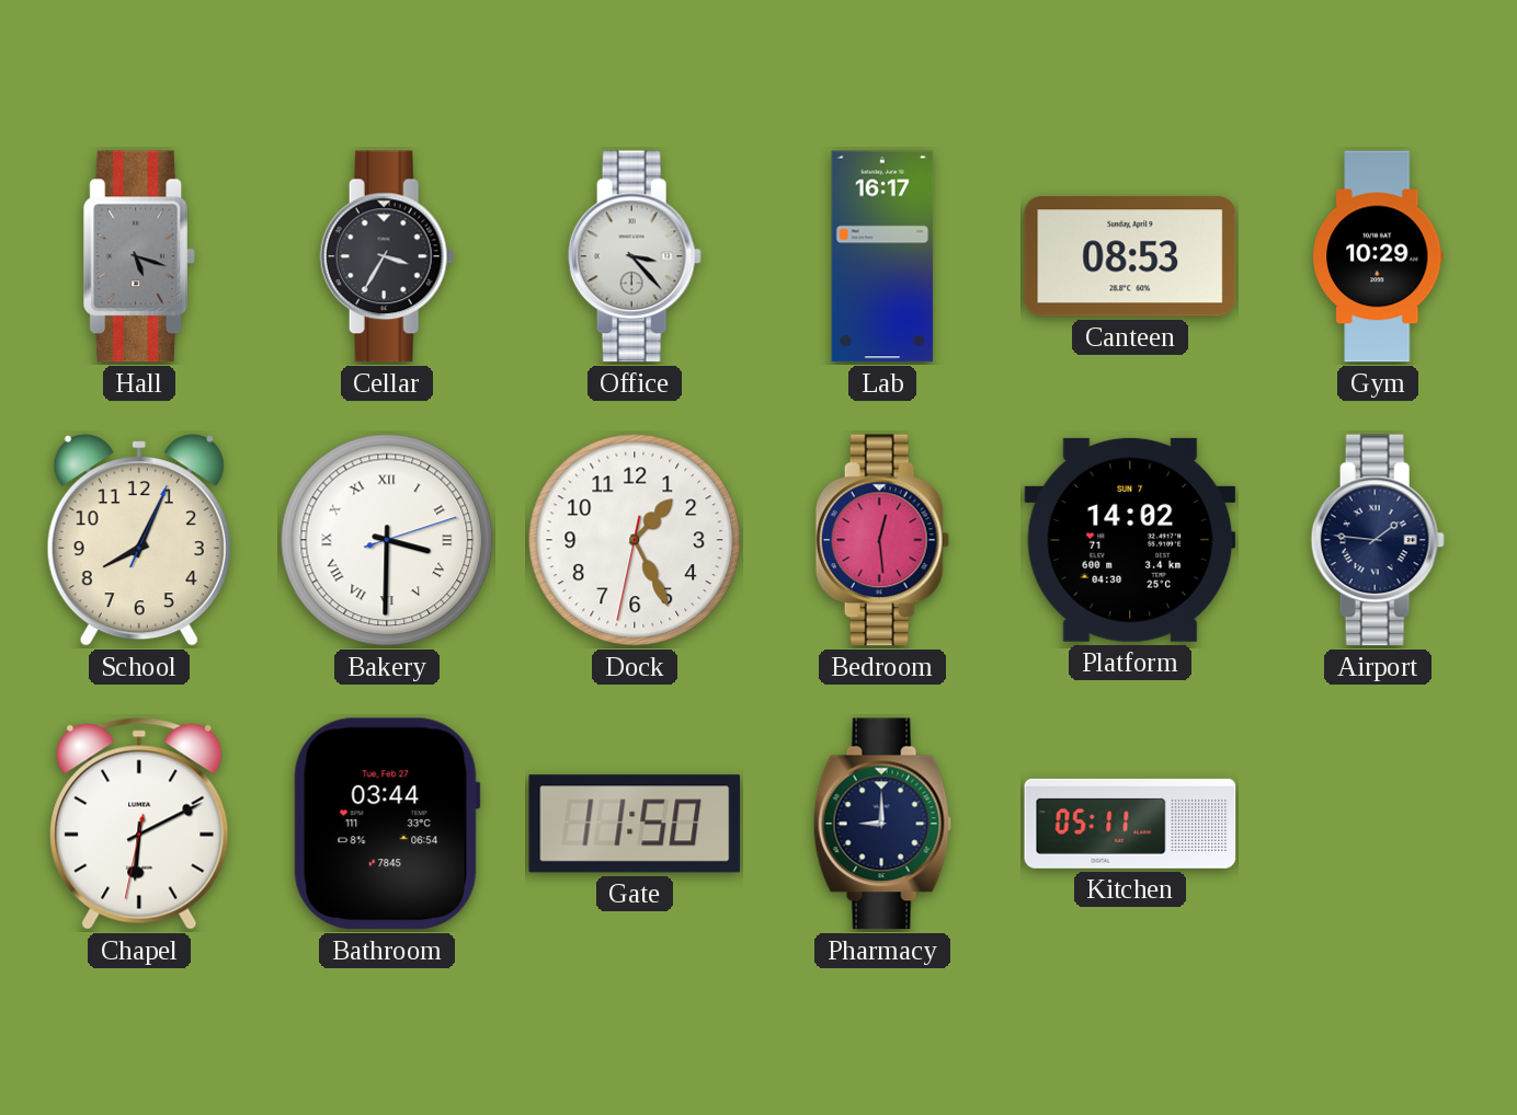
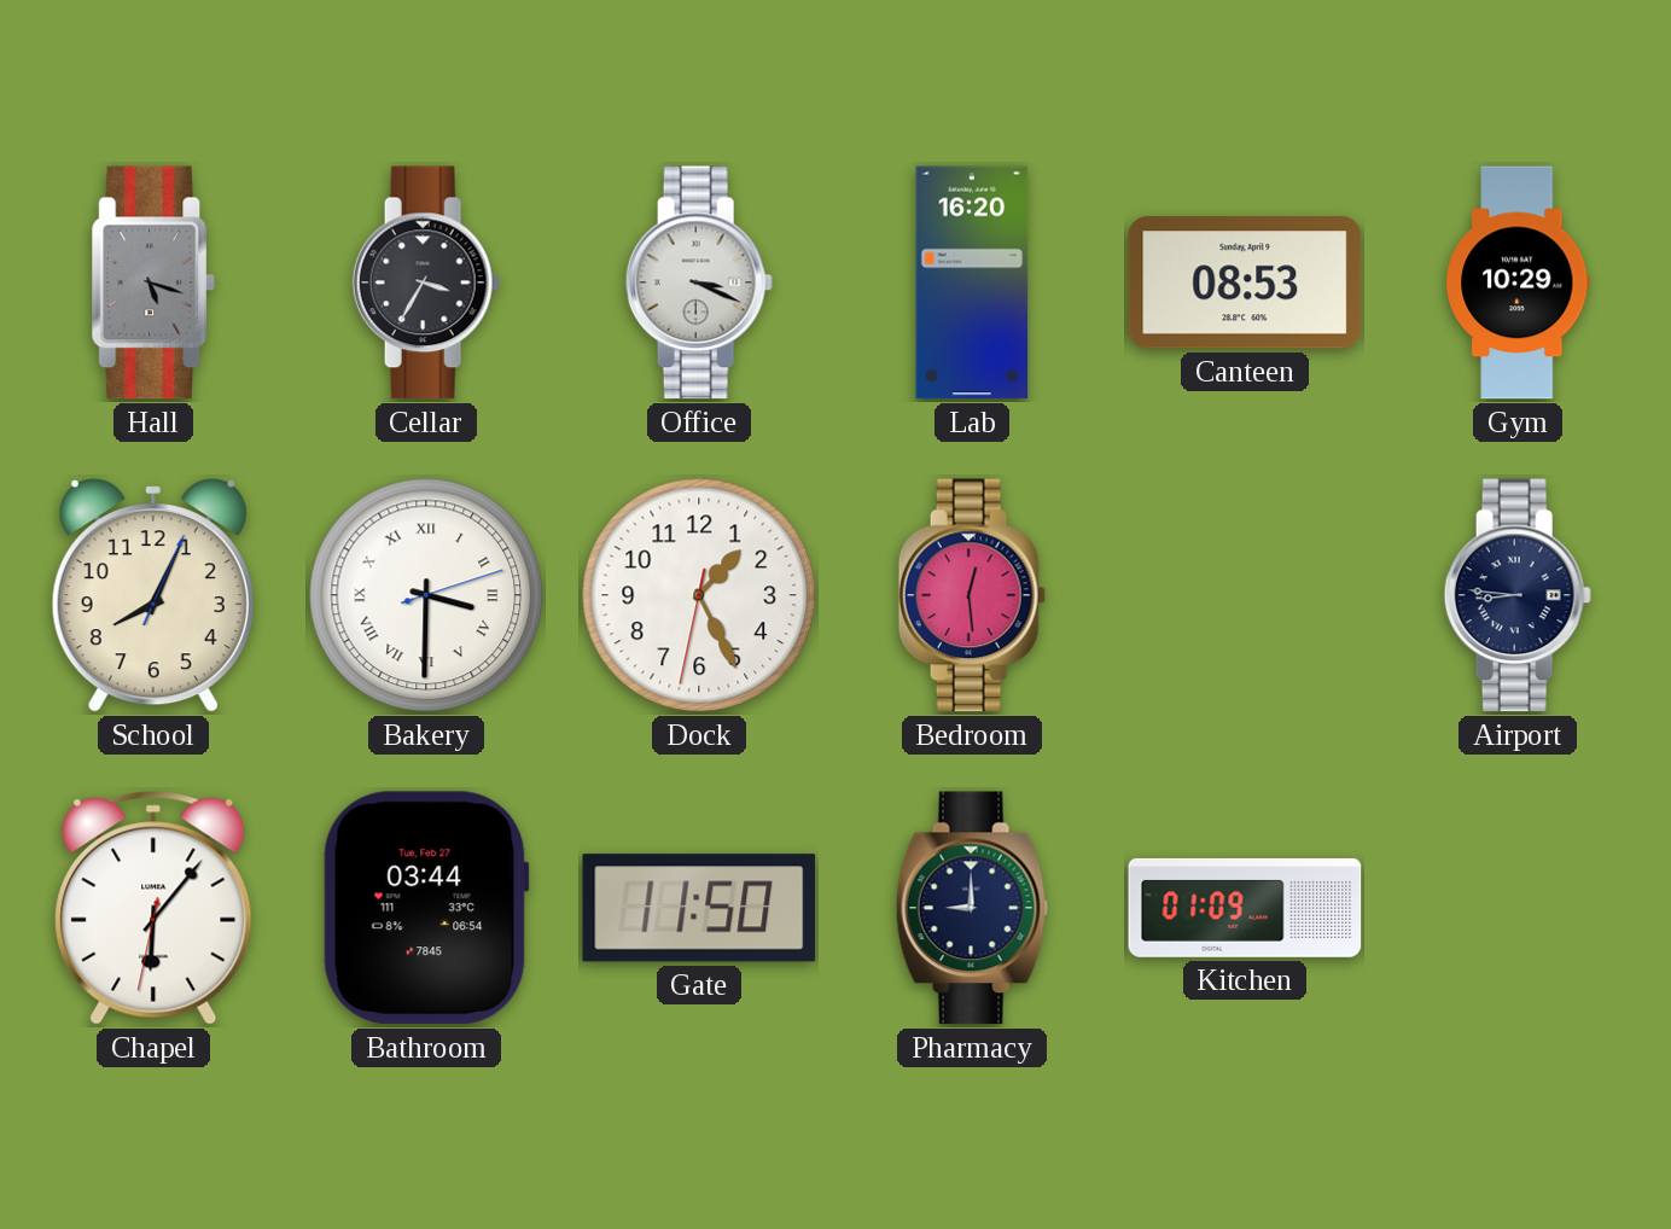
Office: 3:23 -> 3:19 (699, 283)
Lab: 16:17 -> 16:20 (972, 283)
Platform: 14:02 -> none (1130, 540)
Airport: 1:46 -> 8:46 (1518, 595)
Chapel: 6:10 -> 6:06 (153, 908)
Kitchen: 05:11 -> 01:09 (1245, 908)
